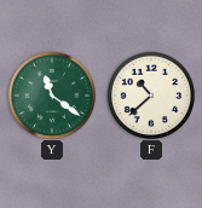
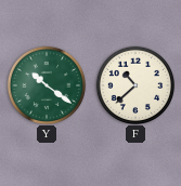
Y: 11:21 -> 10:21 (46, 84)
